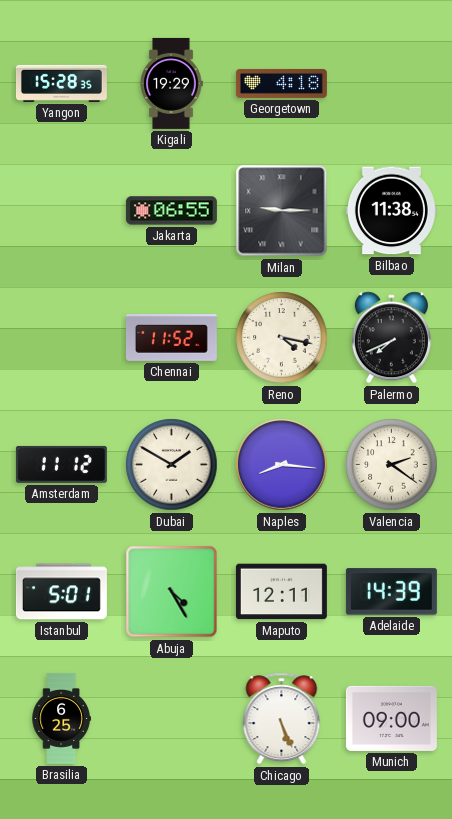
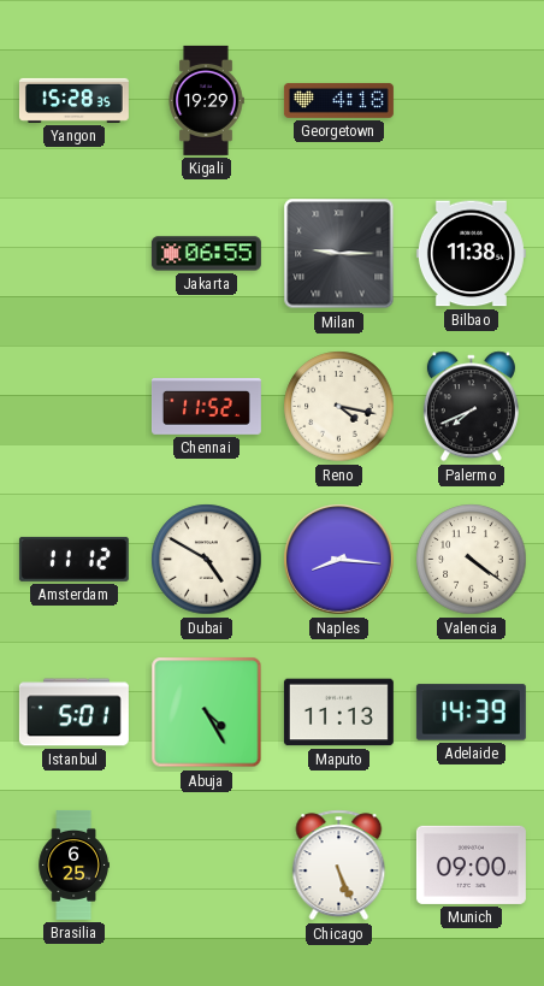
Dubai: 1:50 -> 4:50 (207, 560)
Valencia: 2:21 -> 4:21 (472, 560)
Maputo: 12:11 -> 11:13 (338, 713)
